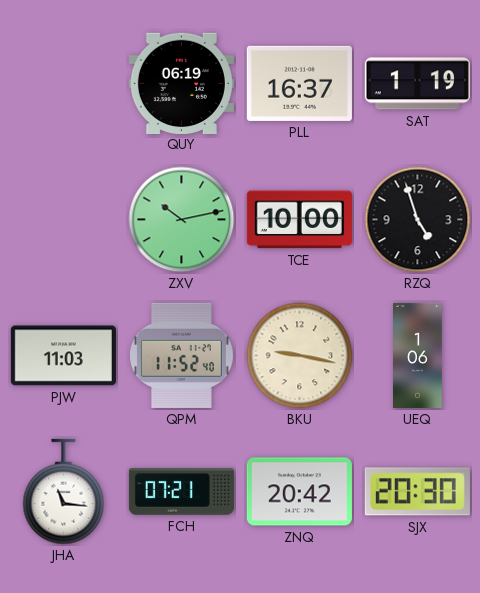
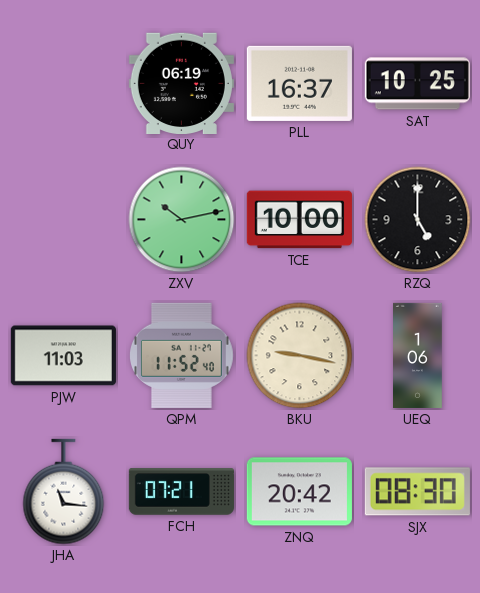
SAT: 1:19 -> 10:25 (417, 84)
RZQ: 4:57 -> 5:00 (418, 220)
SJX: 20:30 -> 08:30 (417, 492)
